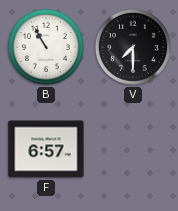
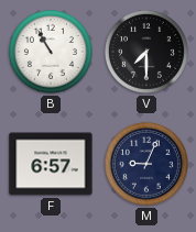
M: none -> 9:04 (146, 164)
